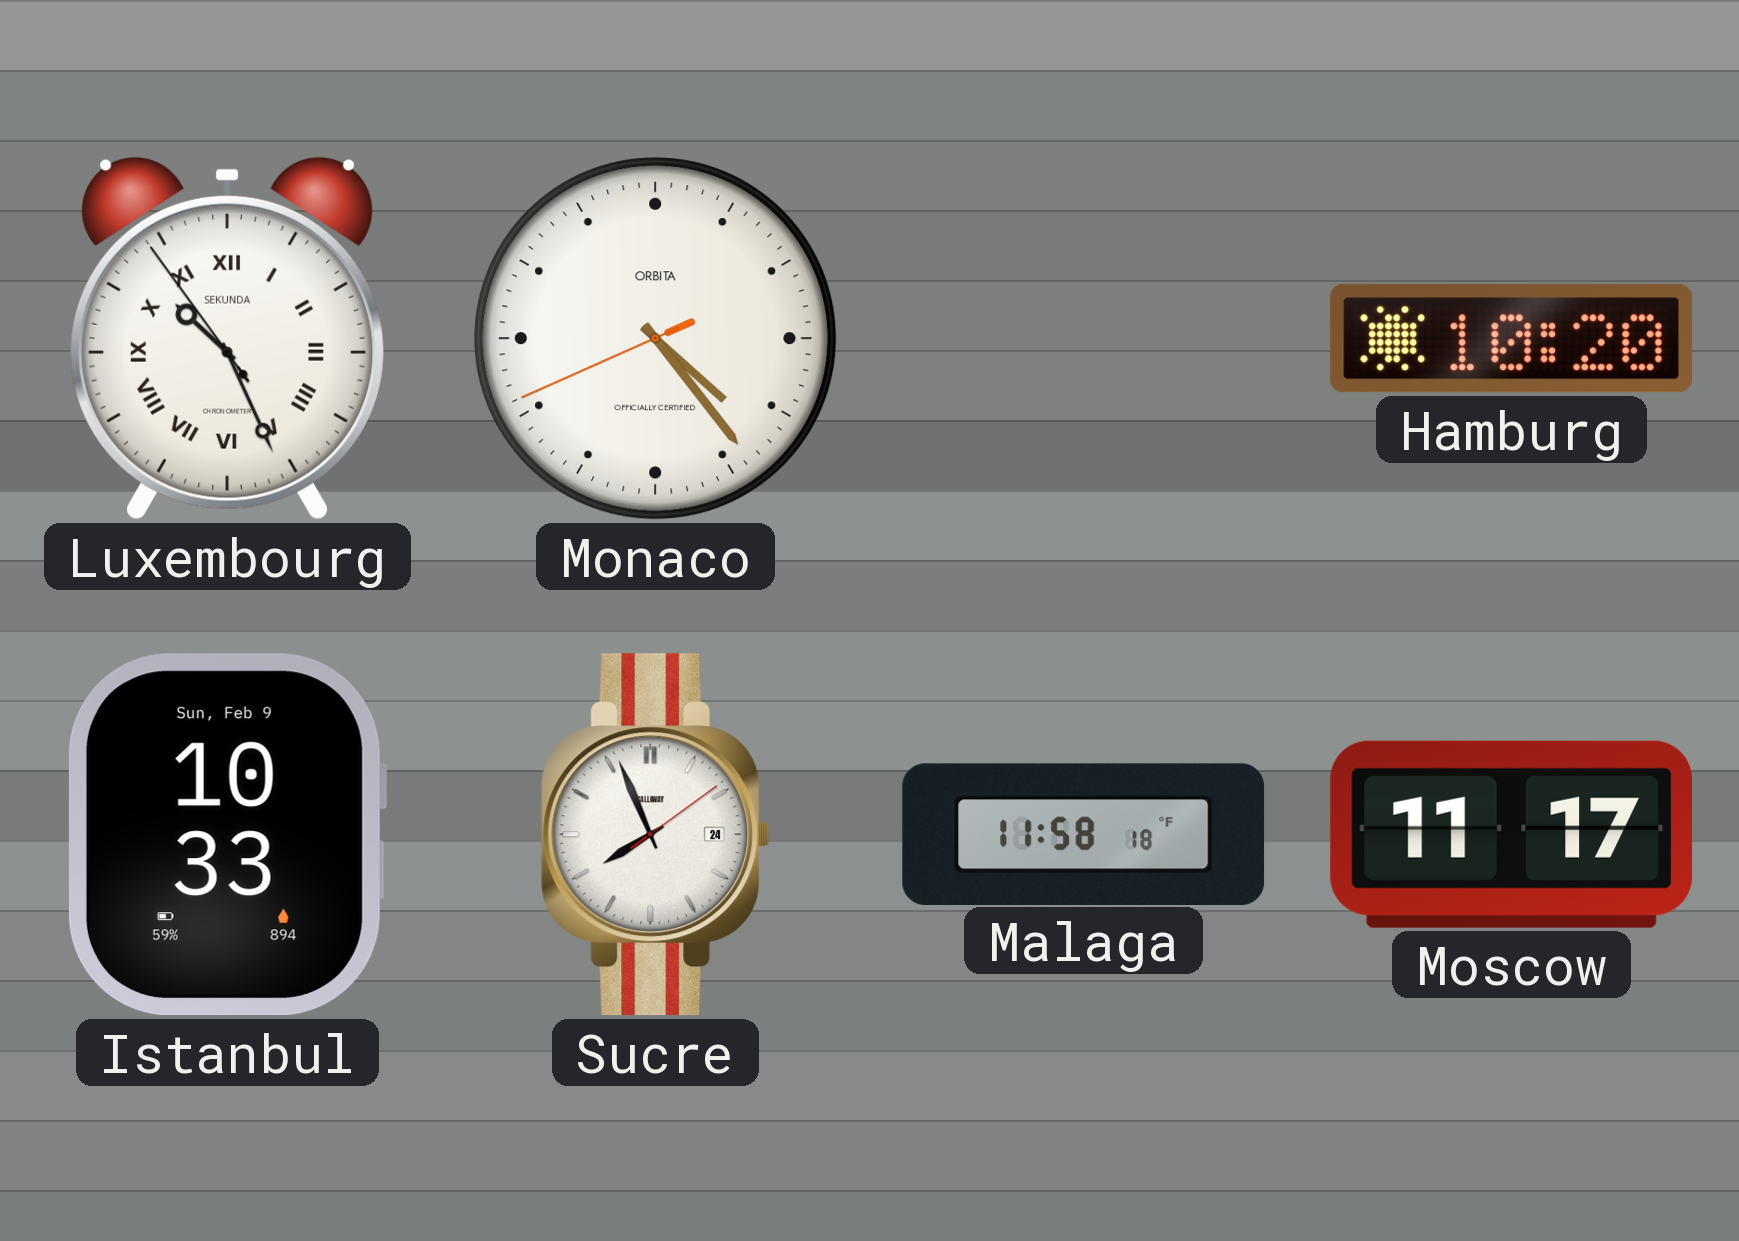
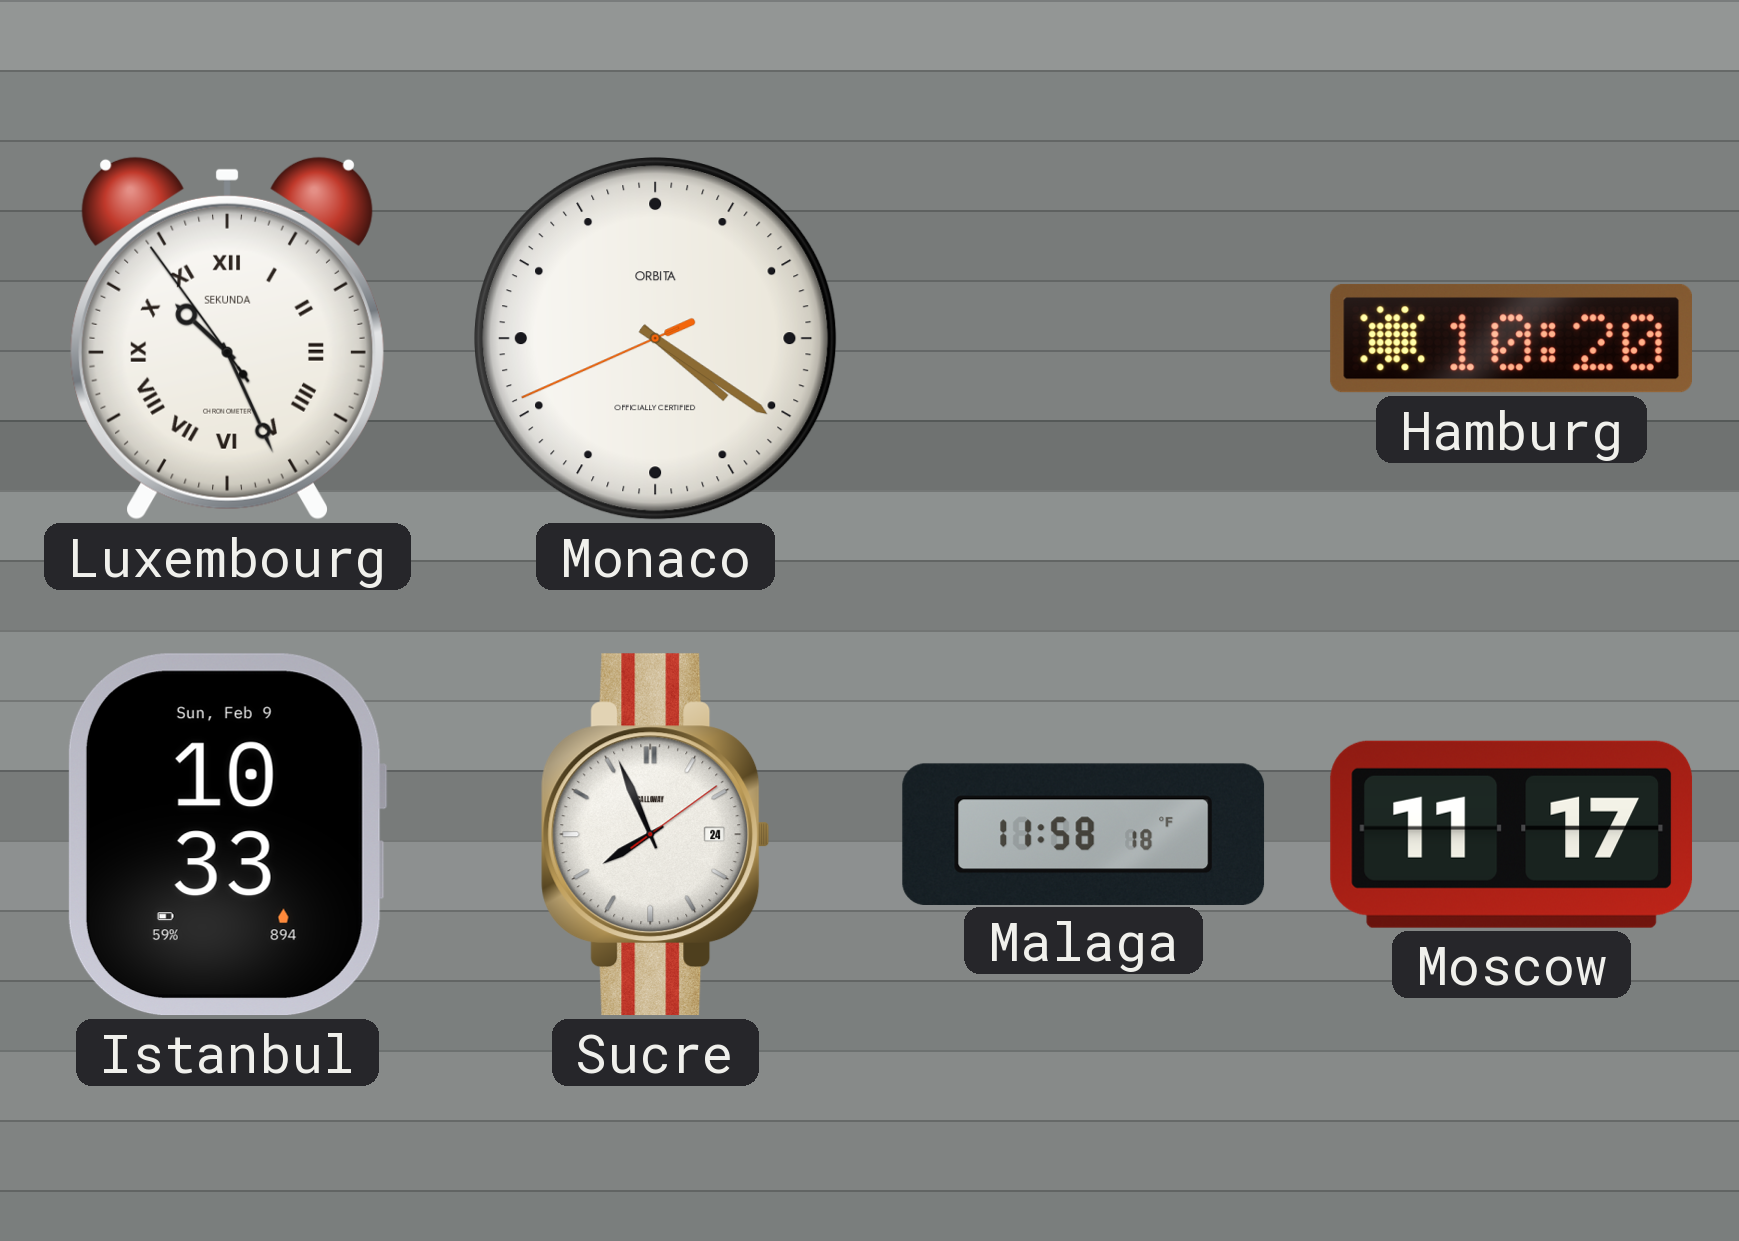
Monaco: 4:23 -> 4:20 (656, 339)
